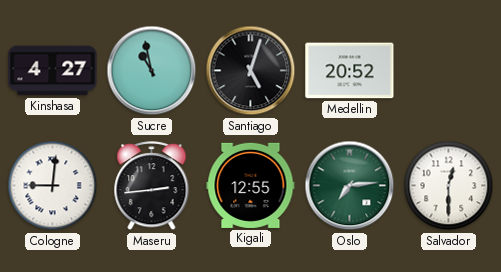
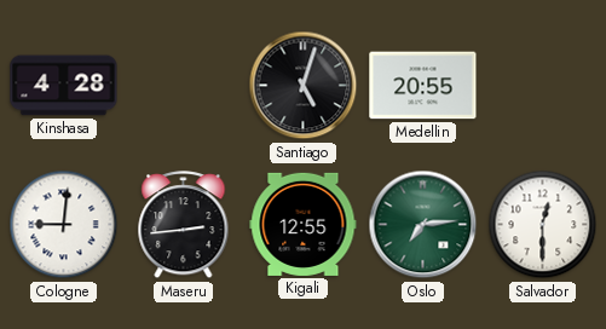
Kinshasa: 4:27 -> 4:28 (64, 86)
Sucre: 10:58 -> none (152, 71)
Medellin: 20:52 -> 20:55 (423, 86)
